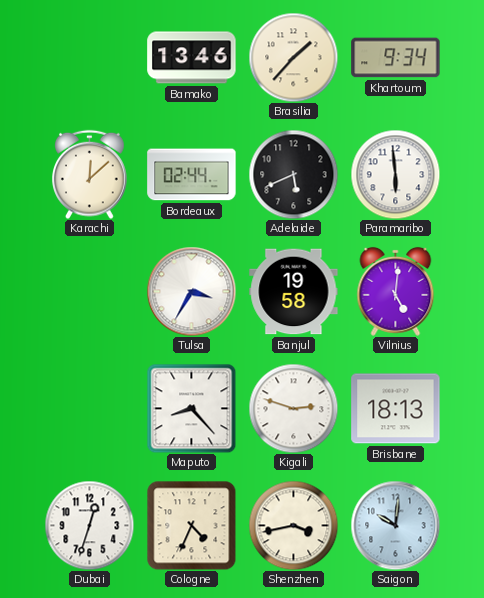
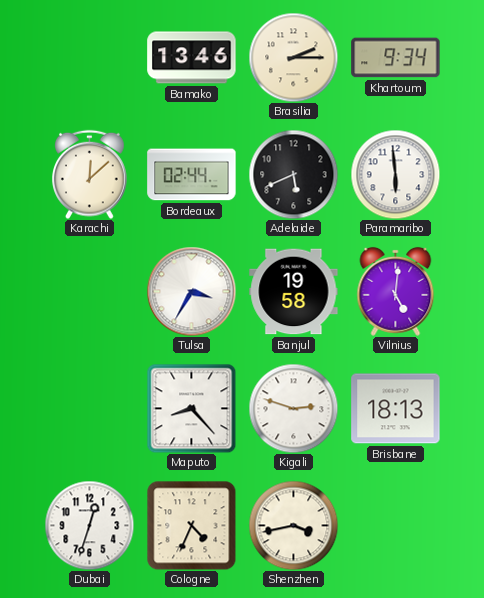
Brasilia: 1:37 -> 2:15 (293, 57)
Saigon: 10:01 -> none (395, 525)
